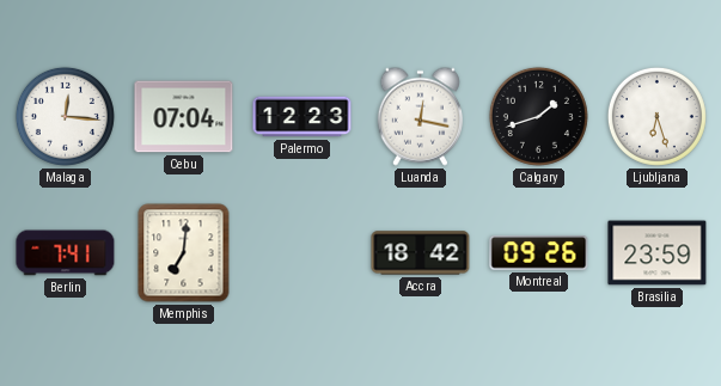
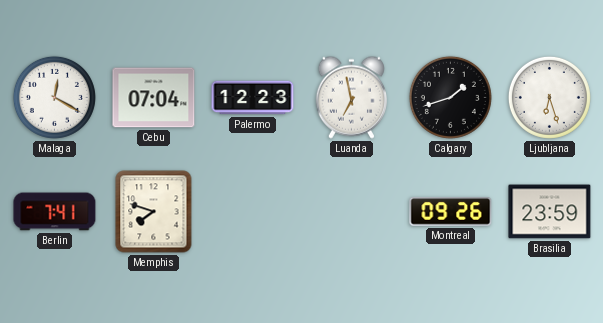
Malaga: 12:16 -> 12:20 (54, 97)
Luanda: 12:17 -> 6:58 (351, 97)
Memphis: 7:01 -> 7:48 (154, 212)
Accra: 18:42 -> none (421, 253)
